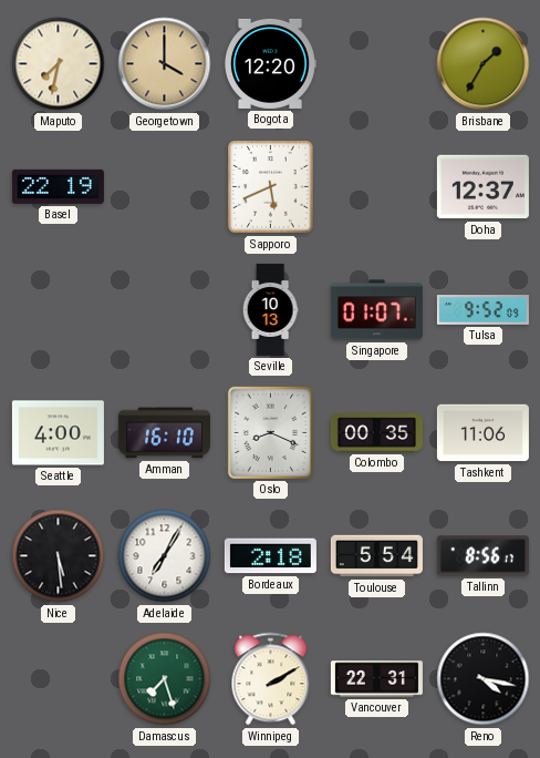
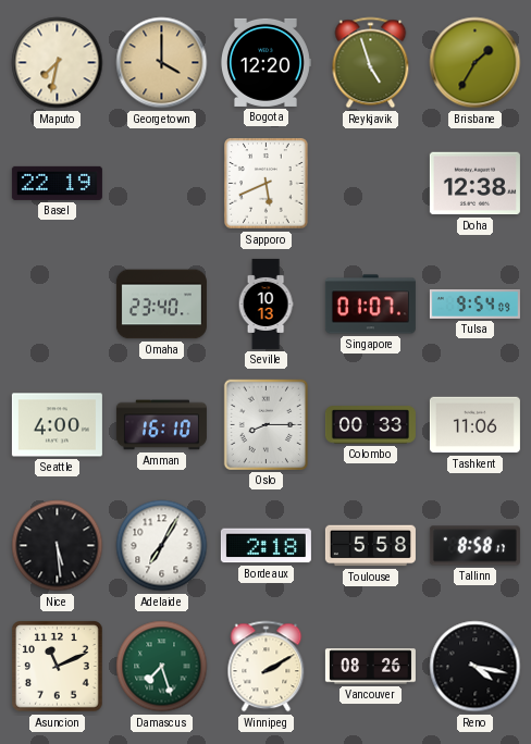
Reykjavik: none -> 4:57 (371, 63)
Doha: 12:37 -> 12:38 (474, 184)
Omaha: none -> 23:40 (161, 305)
Tulsa: 9:52 -> 9:54 (474, 305)
Oslo: 8:19 -> 8:15 (265, 424)
Colombo: 00:35 -> 00:33 (370, 425)
Toulouse: 5:54 -> 5:58 (370, 546)
Tallinn: 8:56 -> 8:58 (474, 546)
Asuncion: none -> 11:11 (58, 667)
Vancouver: 22:31 -> 08:26 (370, 667)
